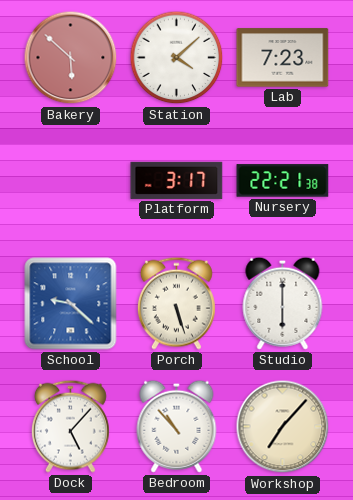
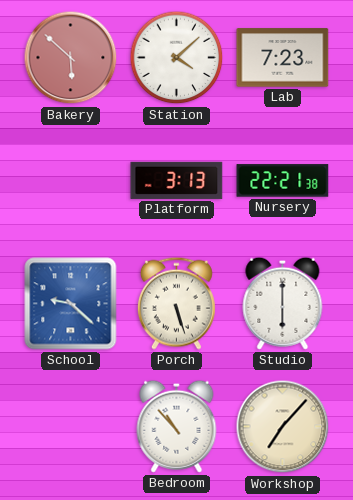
Platform: 3:17 -> 3:13 (177, 180)
Dock: 5:07 -> none (70, 426)
